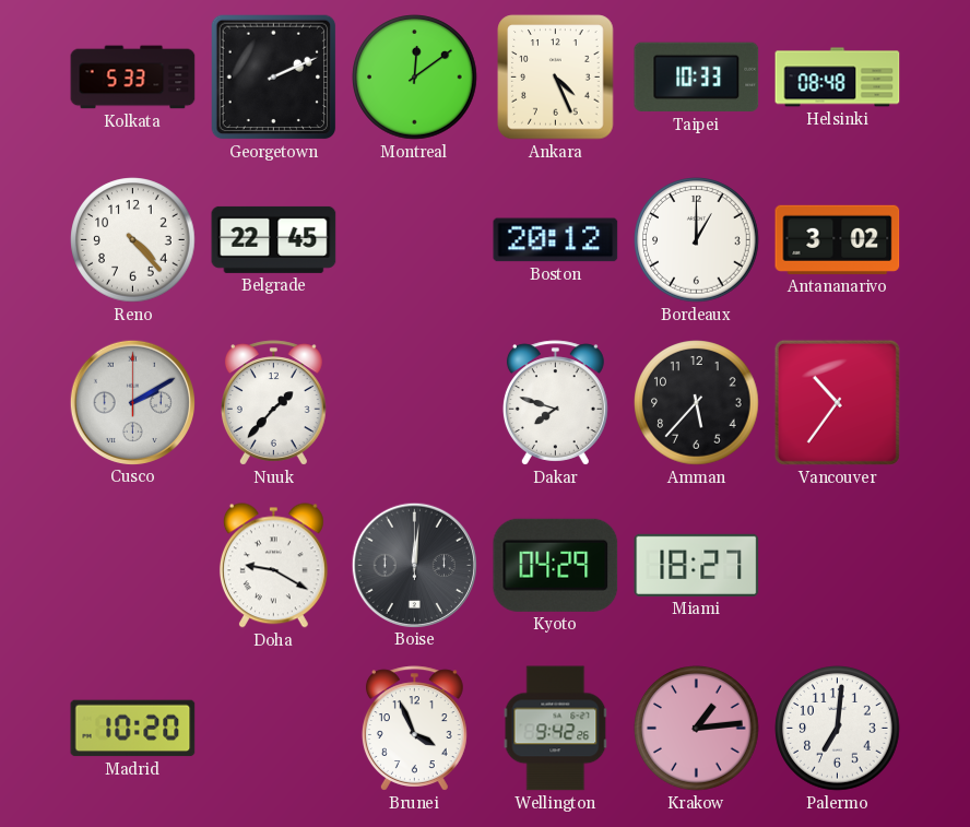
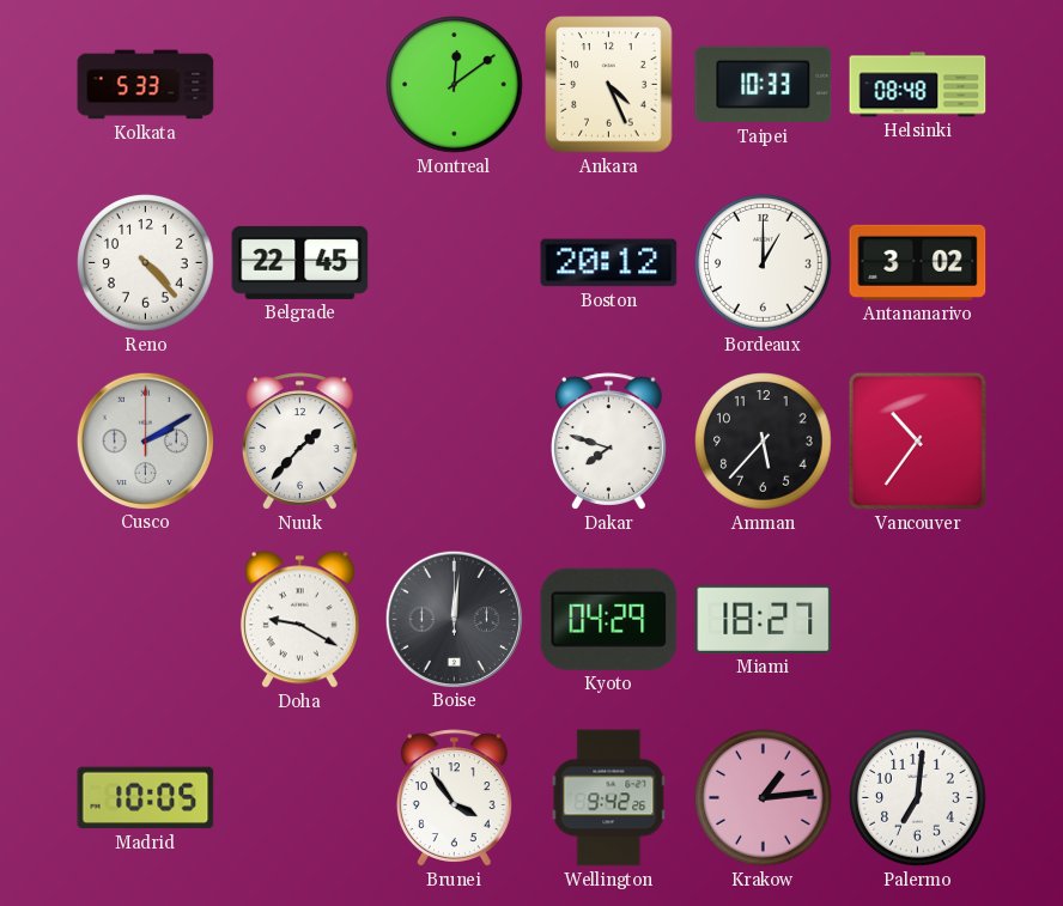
Georgetown: 2:11 -> none (274, 78)
Madrid: 10:20 -> 10:05 (146, 798)
Brunei: 3:56 -> 3:54 (454, 798)
